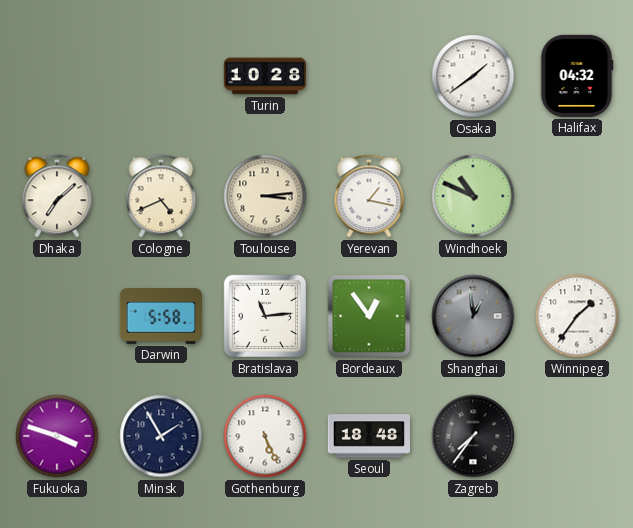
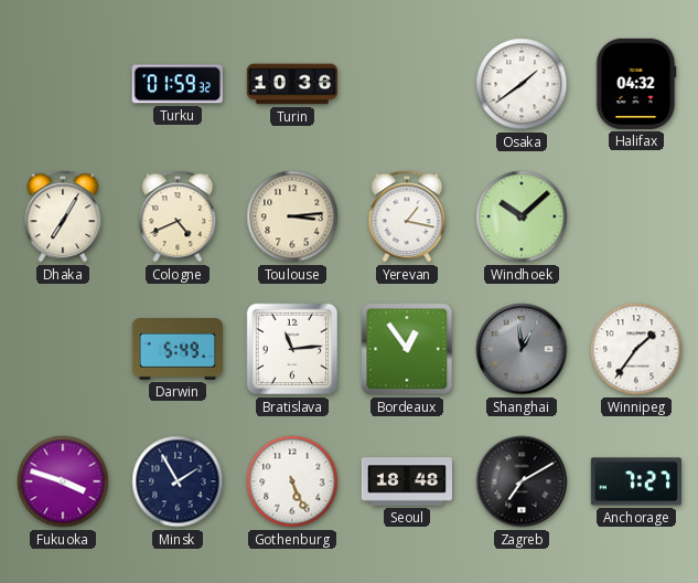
Turku: none -> 01:59 (178, 84)
Turin: 10:28 -> 10:36 (291, 84)
Dhaka: 7:08 -> 7:05 (63, 216)
Windhoek: 10:49 -> 10:08 (522, 216)
Darwin: 5:58 -> 5:49 (176, 349)
Zagreb: 7:36 -> 7:10 (522, 481)
Anchorage: none -> 7:27 (635, 481)
